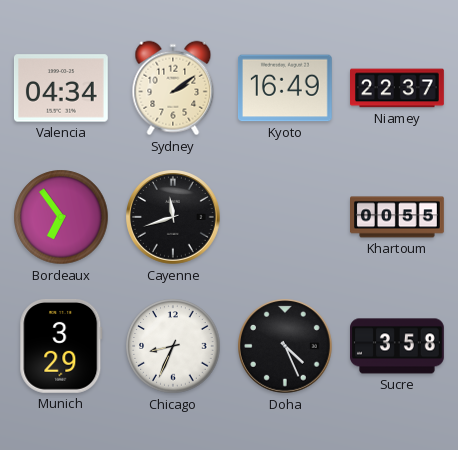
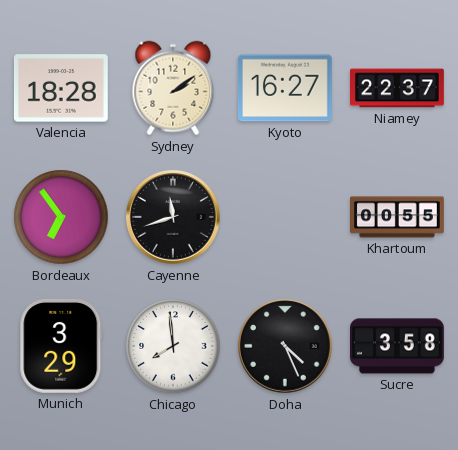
Valencia: 04:34 -> 18:28 (61, 88)
Kyoto: 16:49 -> 16:27 (285, 88)
Chicago: 8:34 -> 7:59 (173, 346)
